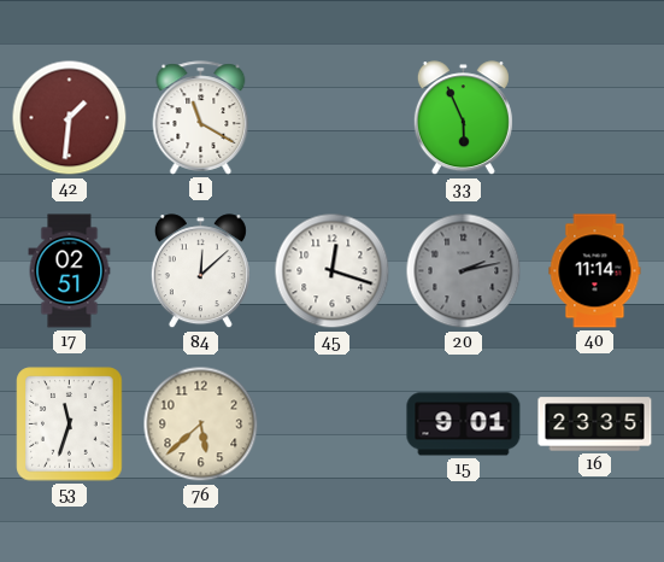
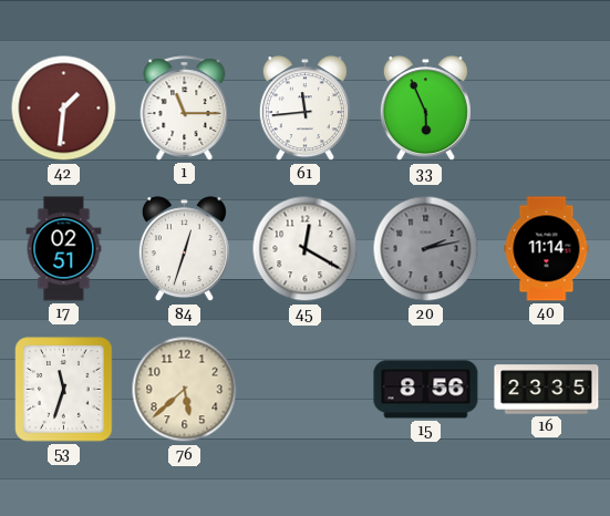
1: 11:20 -> 11:15 (185, 109)
61: none -> 11:44 (304, 109)
84: 12:08 -> 12:33 (184, 249)
45: 12:18 -> 12:20 (306, 249)
15: 9:01 -> 8:56 (426, 390)
